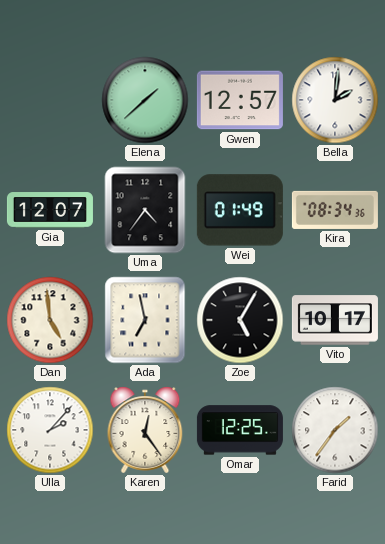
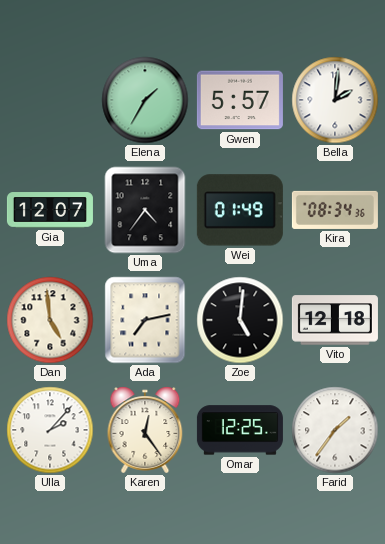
Elena: 1:38 -> 1:35 (145, 100)
Gwen: 12:57 -> 5:57 (240, 100)
Ada: 6:58 -> 7:13 (145, 320)
Zoe: 5:05 -> 5:01 (240, 320)
Vito: 10:17 -> 12:18 (335, 320)
